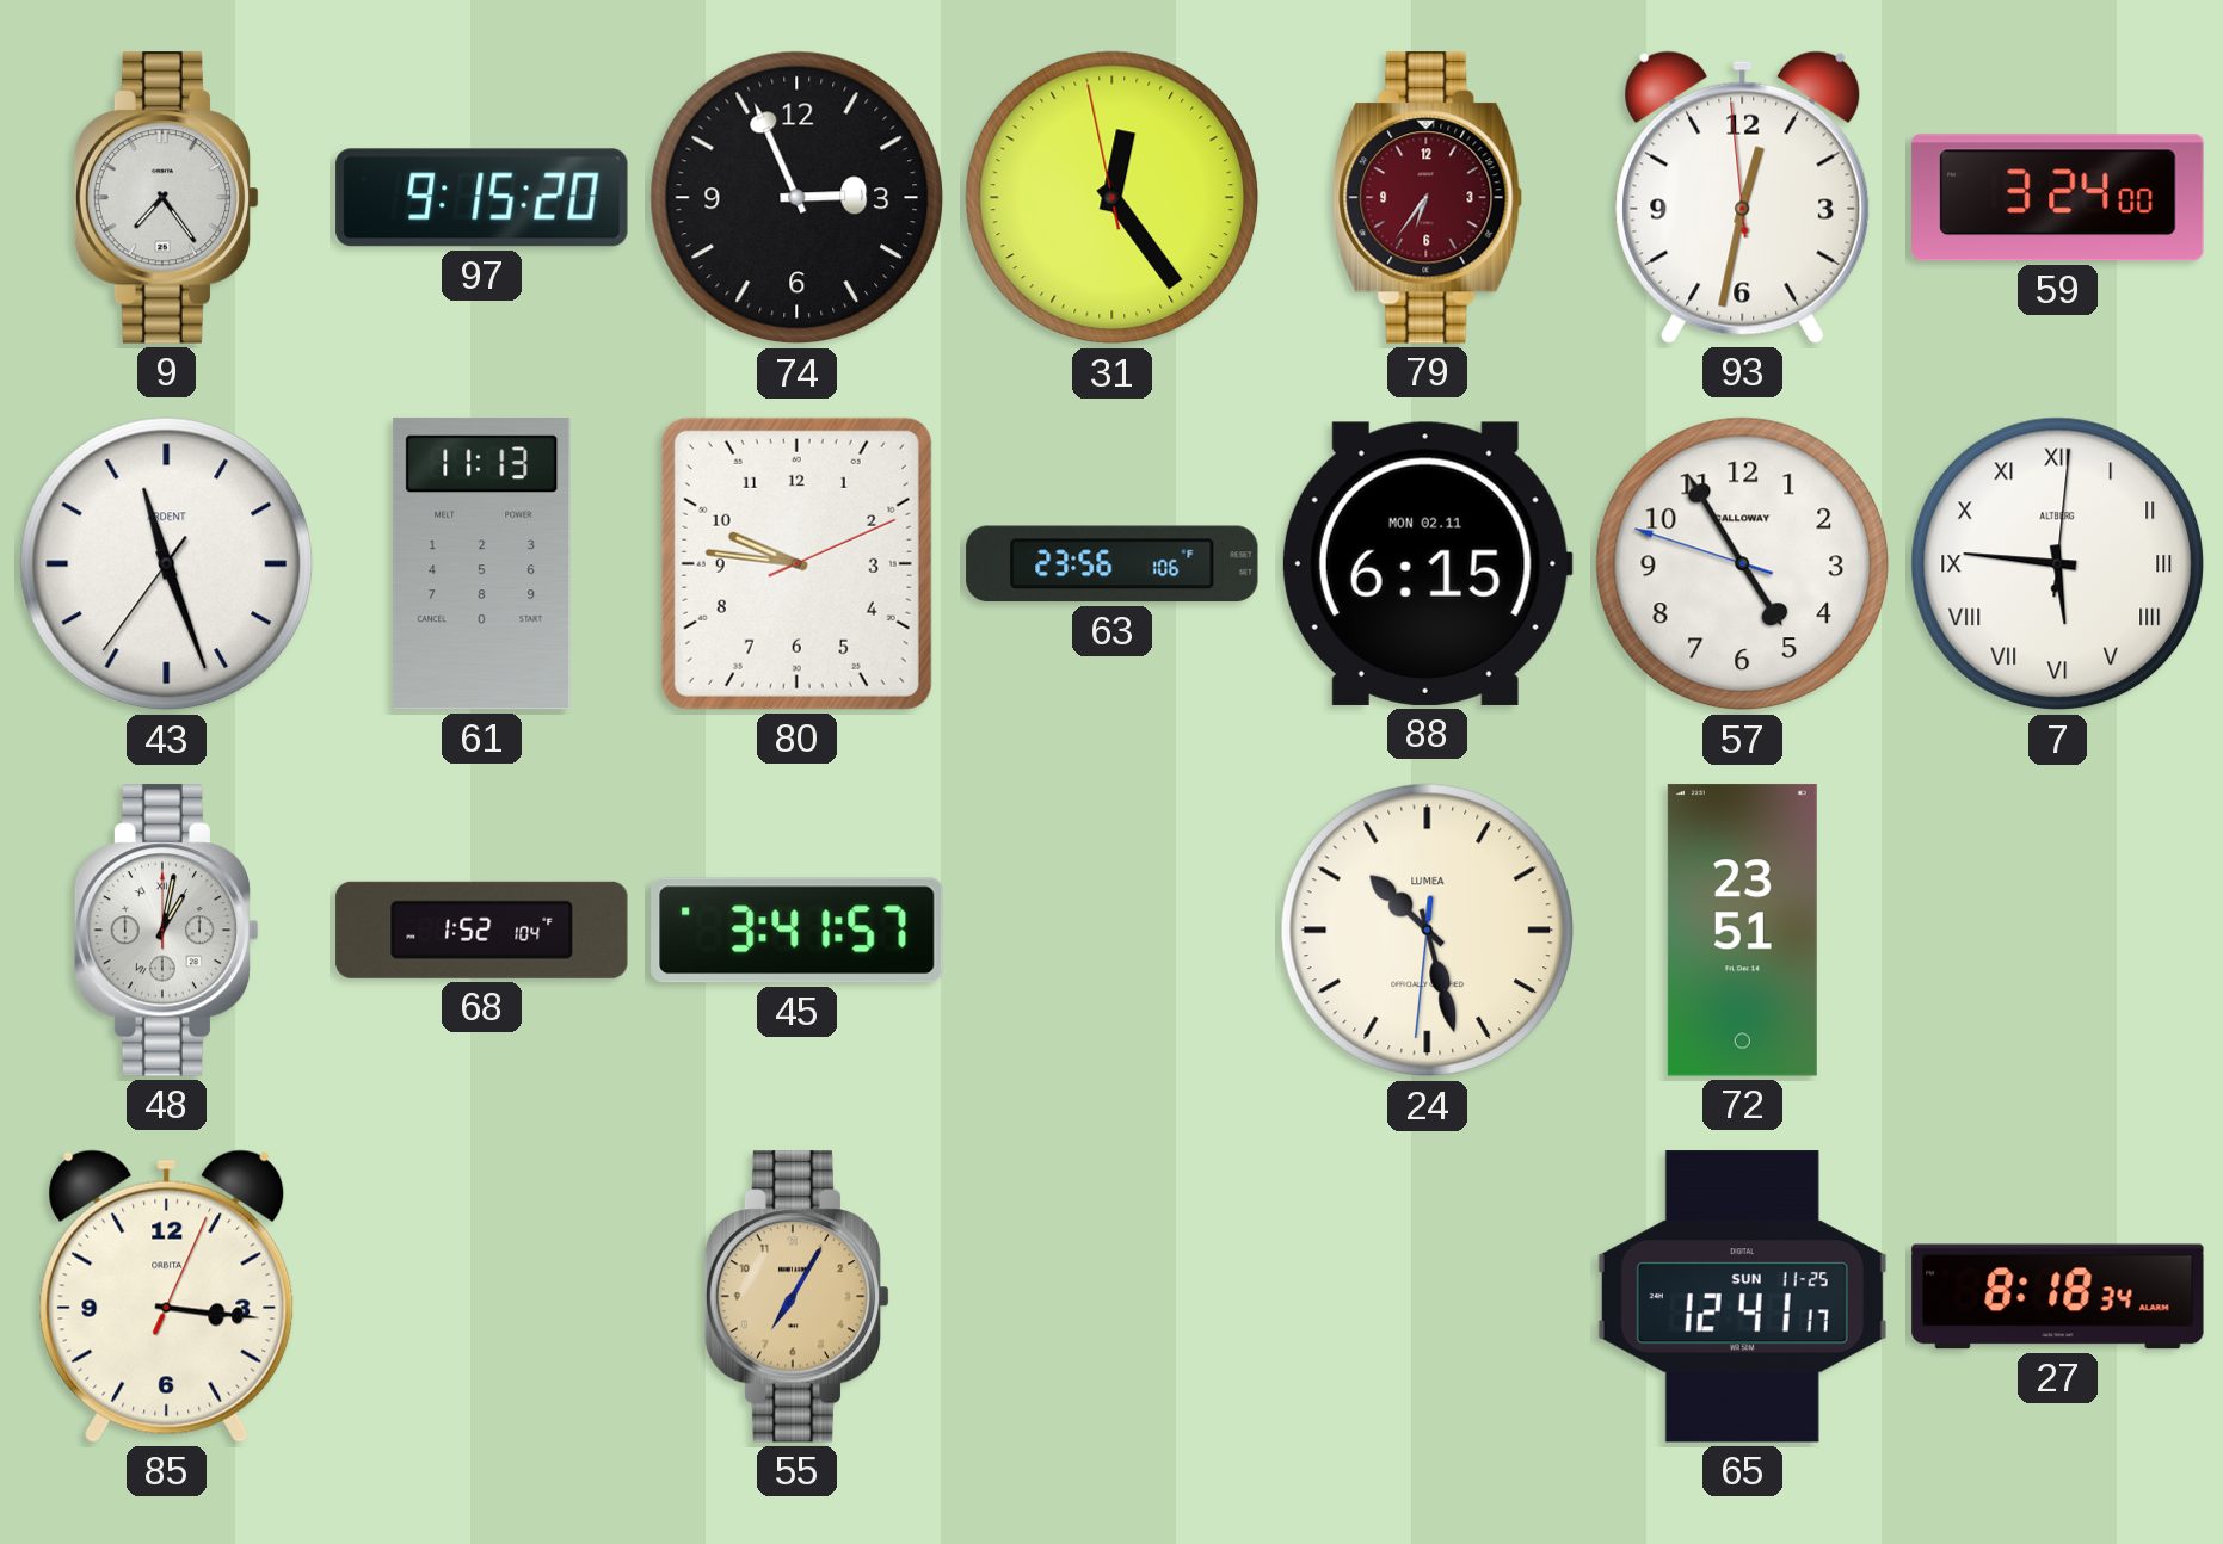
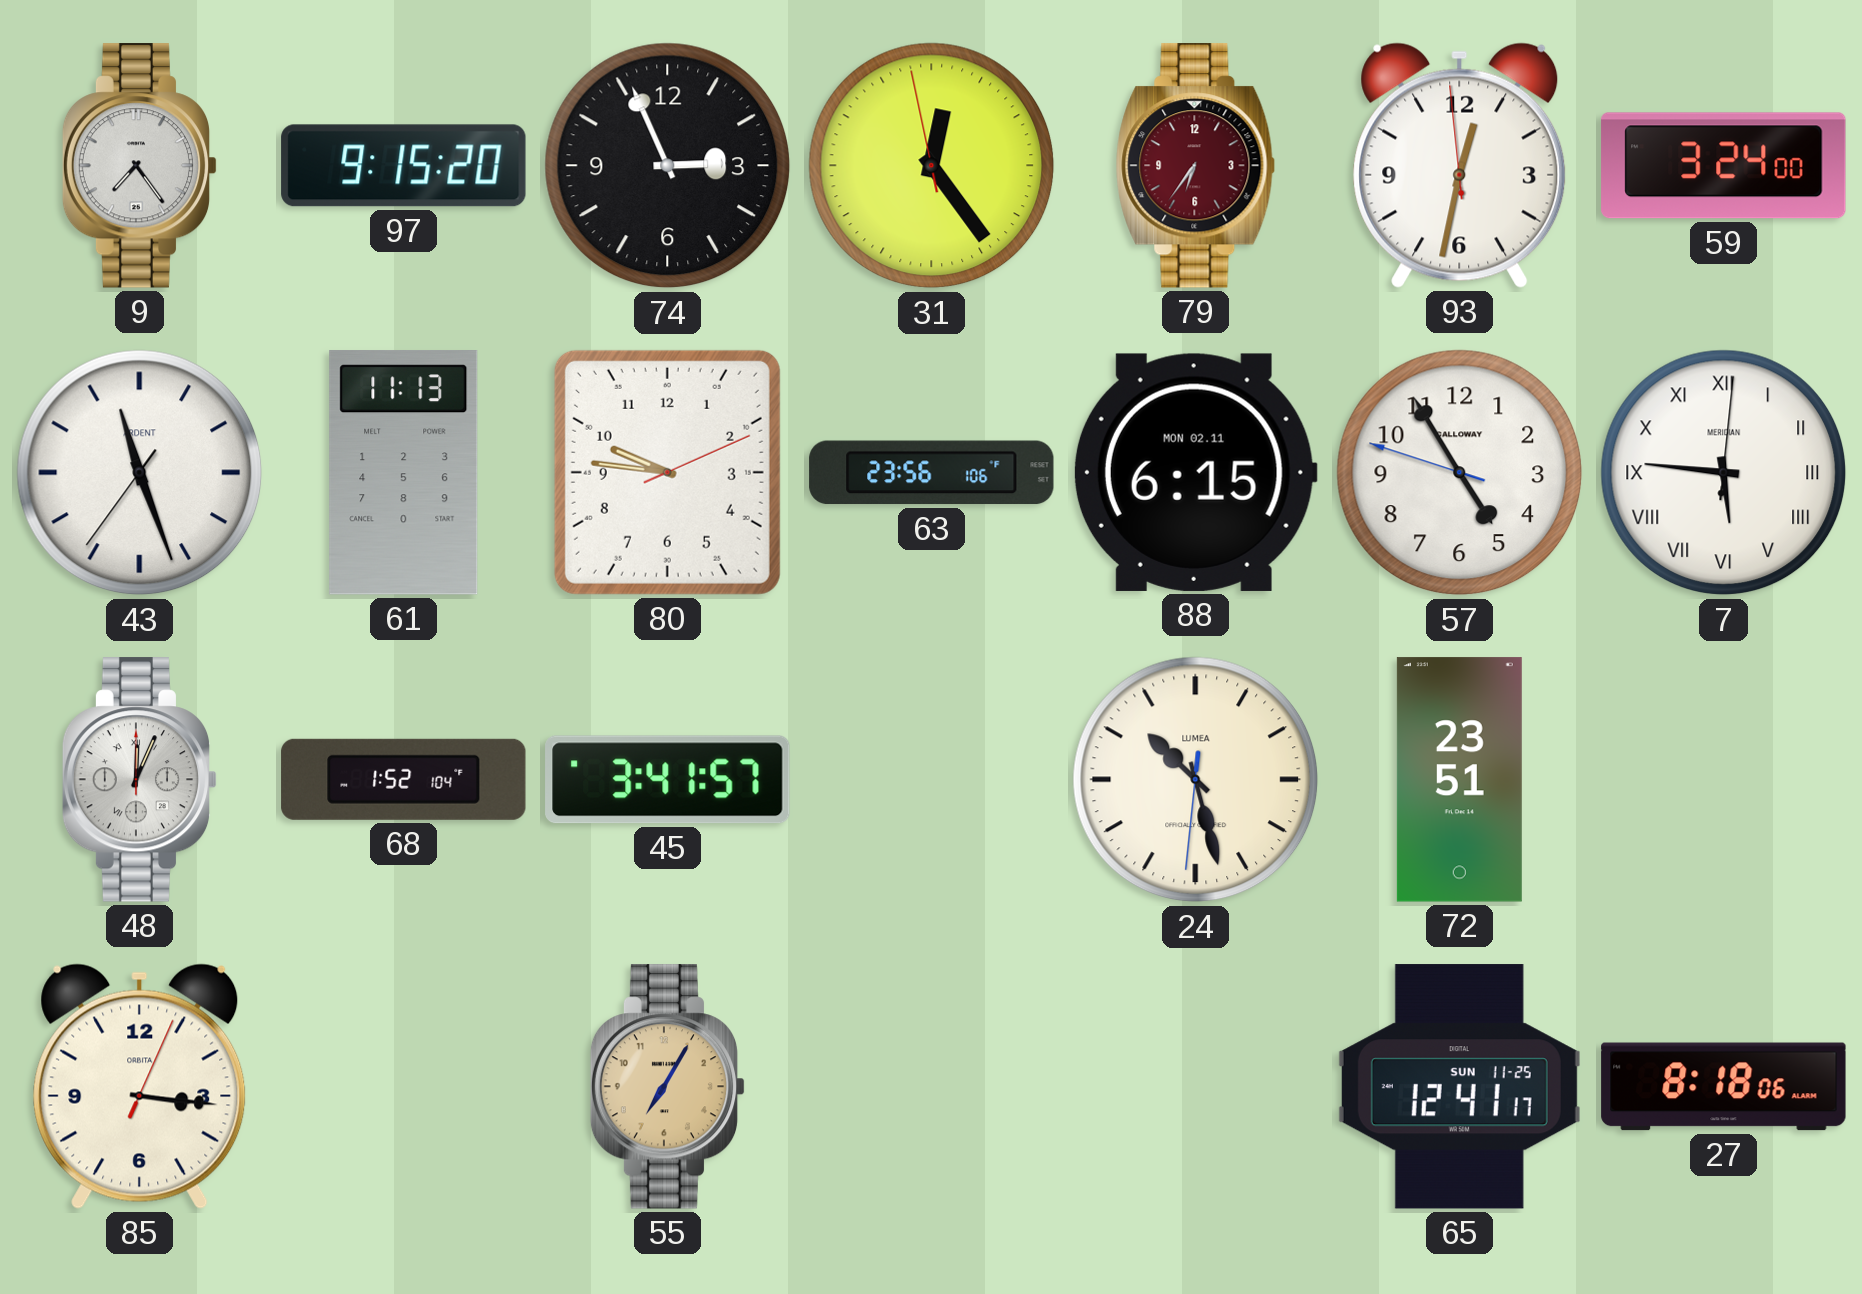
7 brand: ALTBERG -> MERIDIAN (1724, 473)
48: 1:02 -> 12:04 (140, 780)
27: 8:18:34 -> 8:18:06 (1724, 1087)
